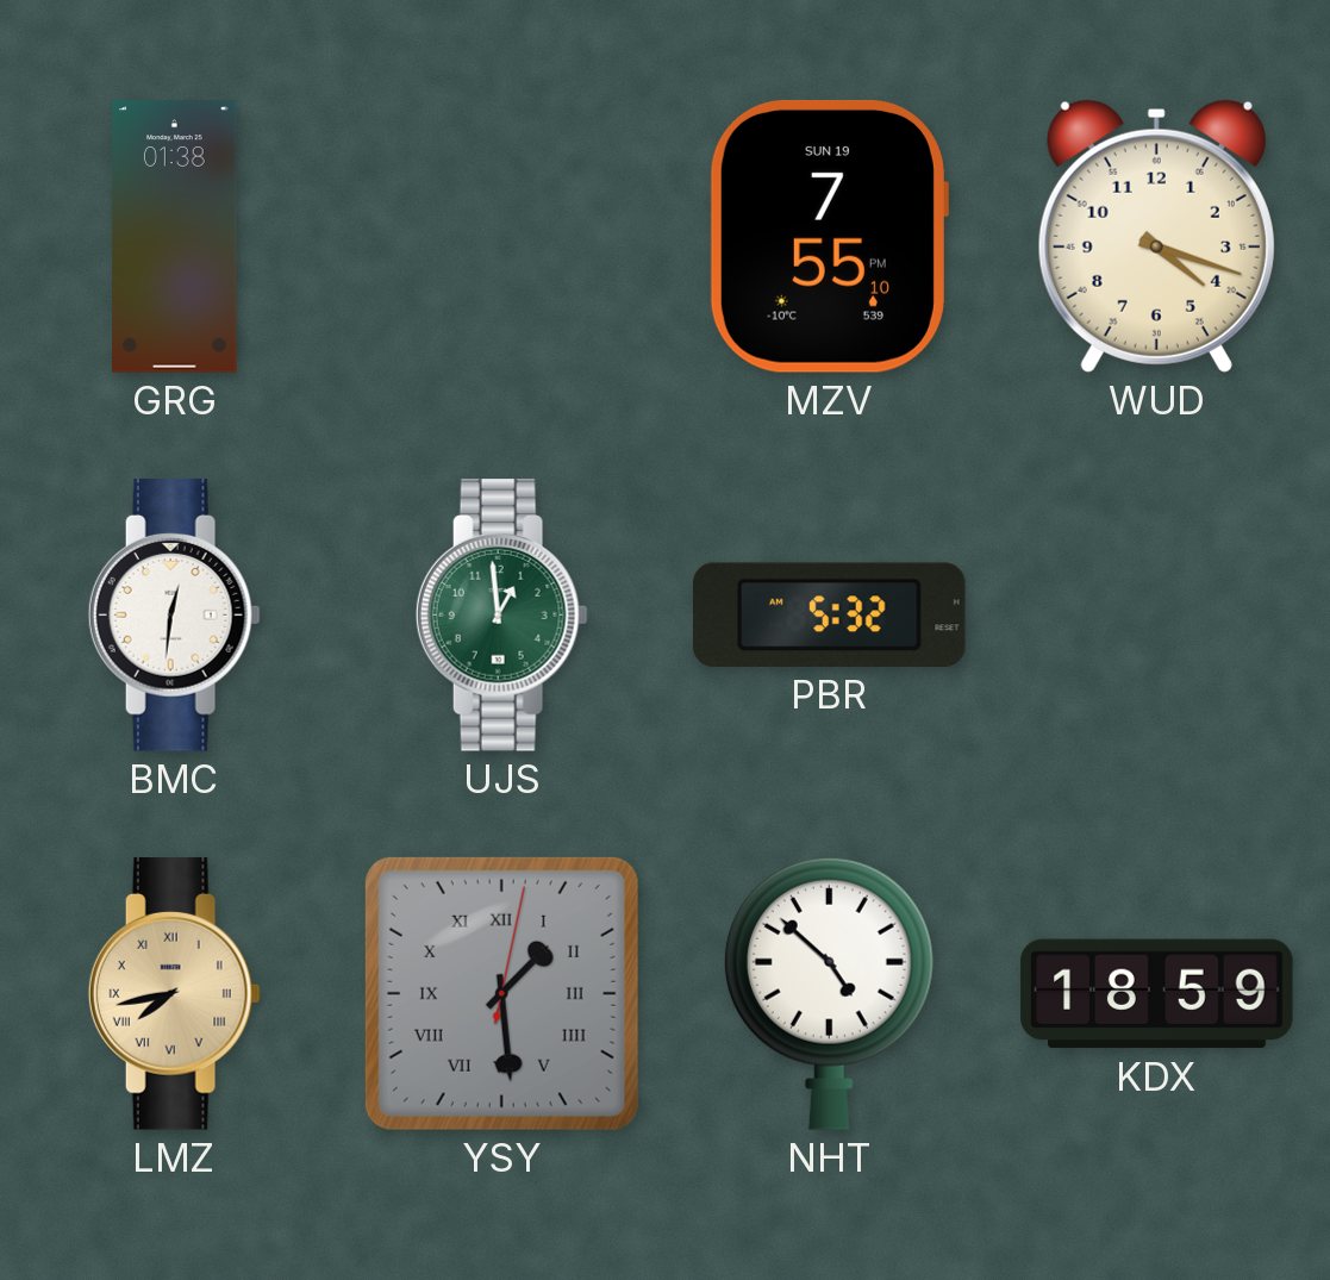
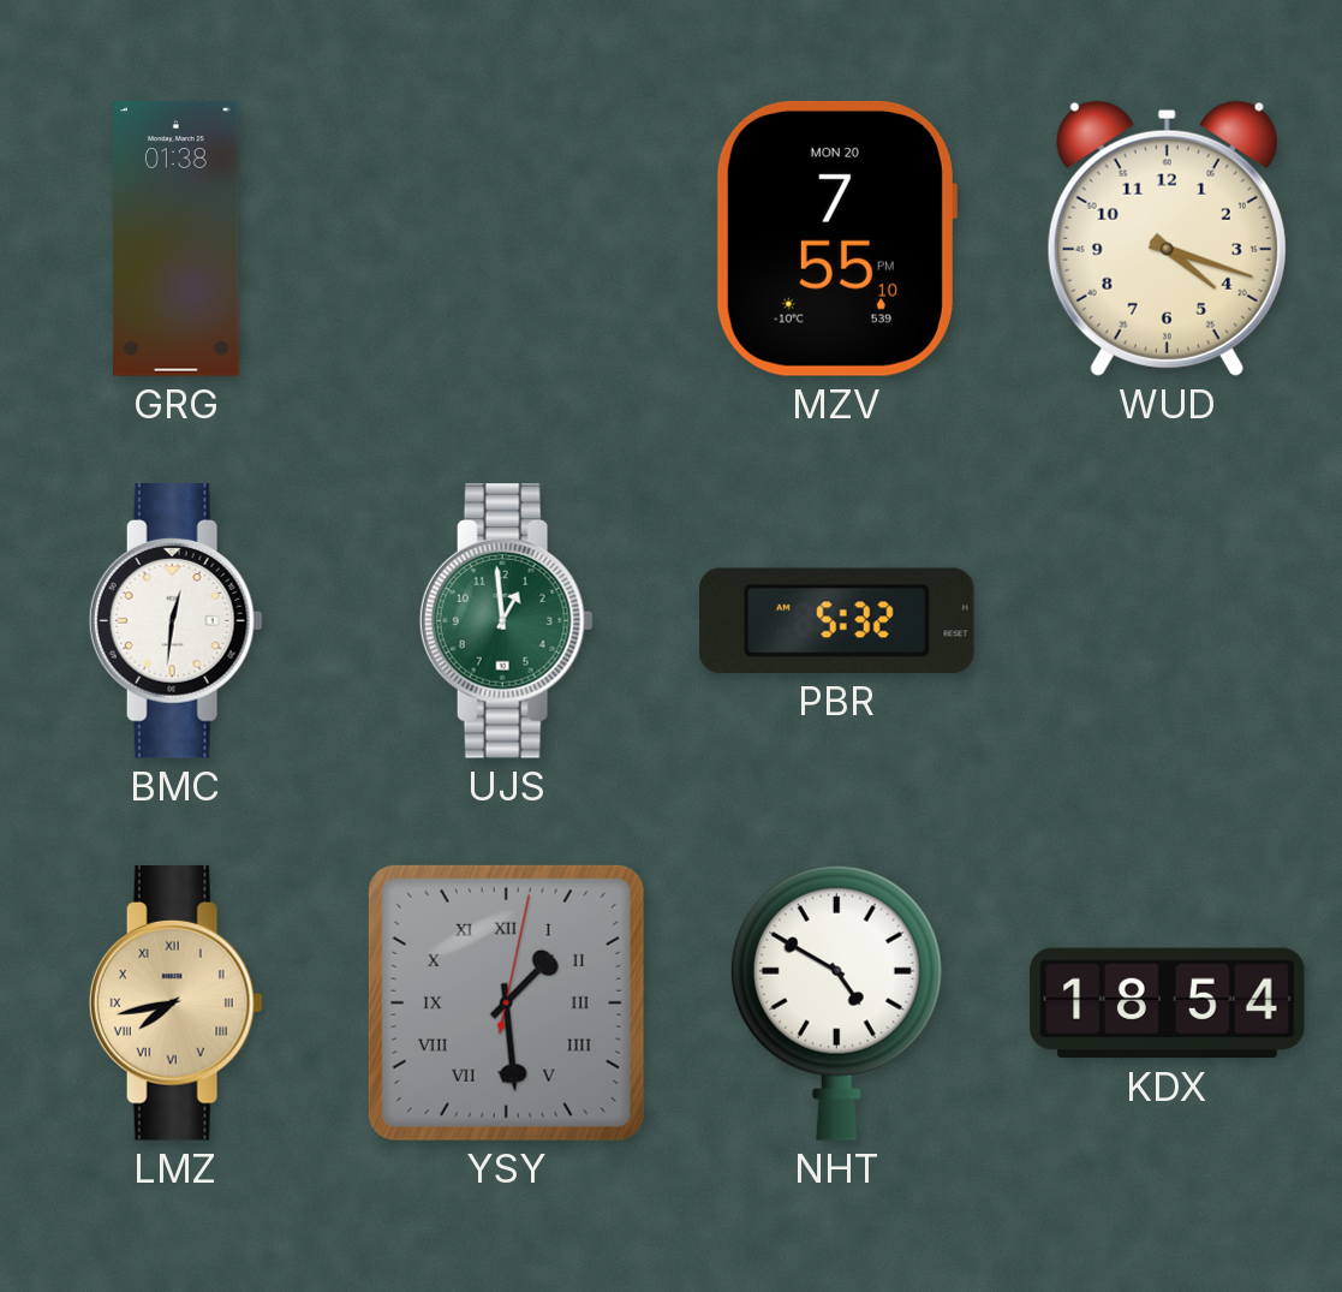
MZV date: SUN 19 -> MON 20 (836, 238)
NHT: 4:52 -> 4:50 (836, 1002)
KDX: 18:59 -> 18:54 (1168, 1004)
